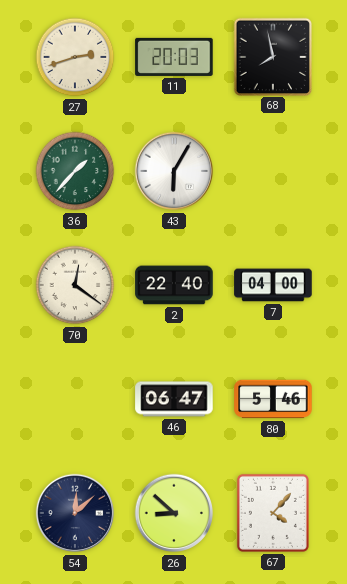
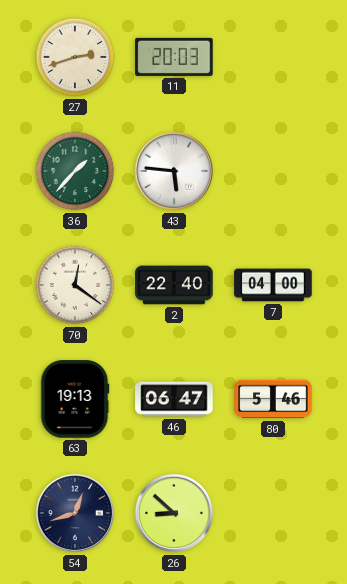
68: 7:58 -> none (272, 56)
43: 6:05 -> 5:46 (174, 171)
63: none -> 19:13 (75, 399)
54: 12:08 -> 12:42 (75, 513)
67: 4:07 -> none (273, 513)
